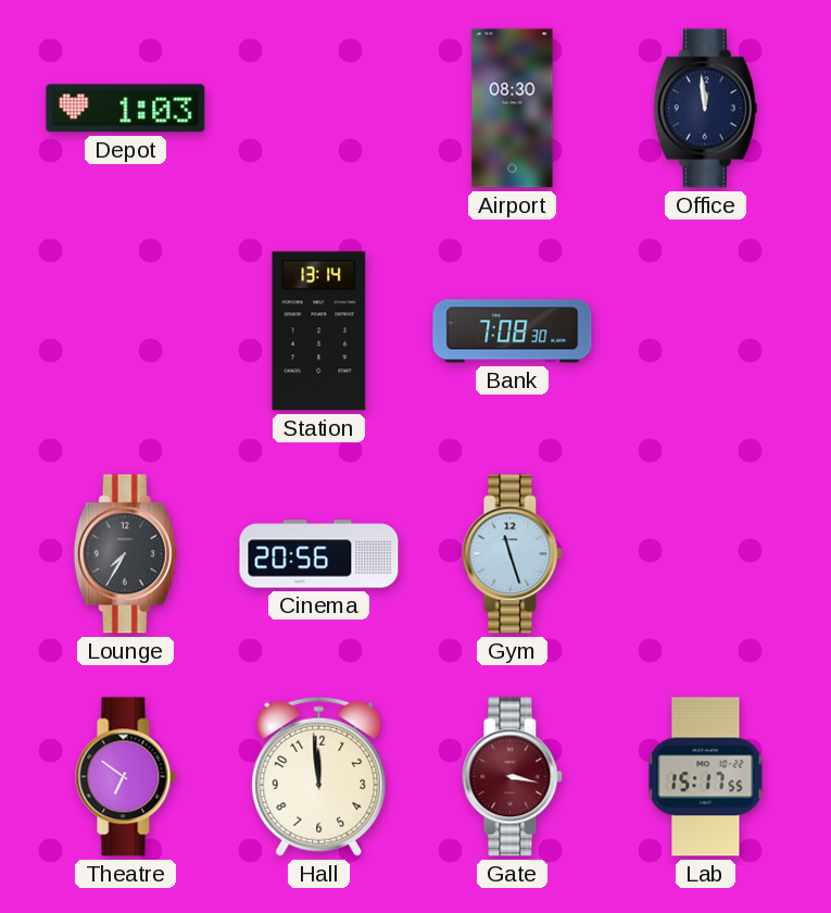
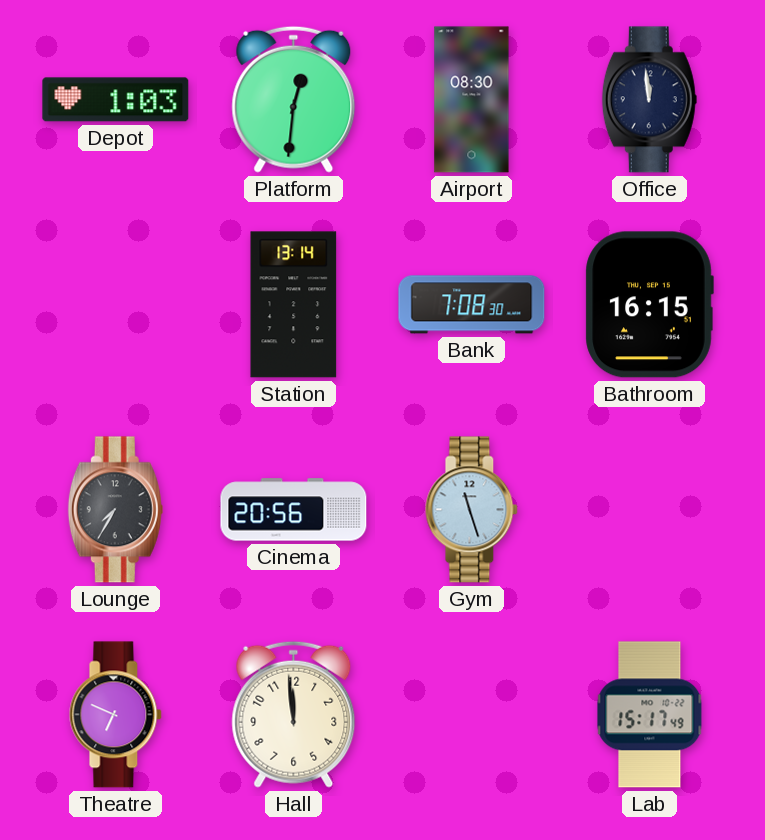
Platform: none -> 12:31 (294, 99)
Bathroom: none -> 16:15 (649, 305)
Theatre: 6:51 -> 6:49 (116, 715)
Gate: 3:17 -> none (513, 777)
Lab: 15:17:55 -> 15:17:49 (650, 715)
